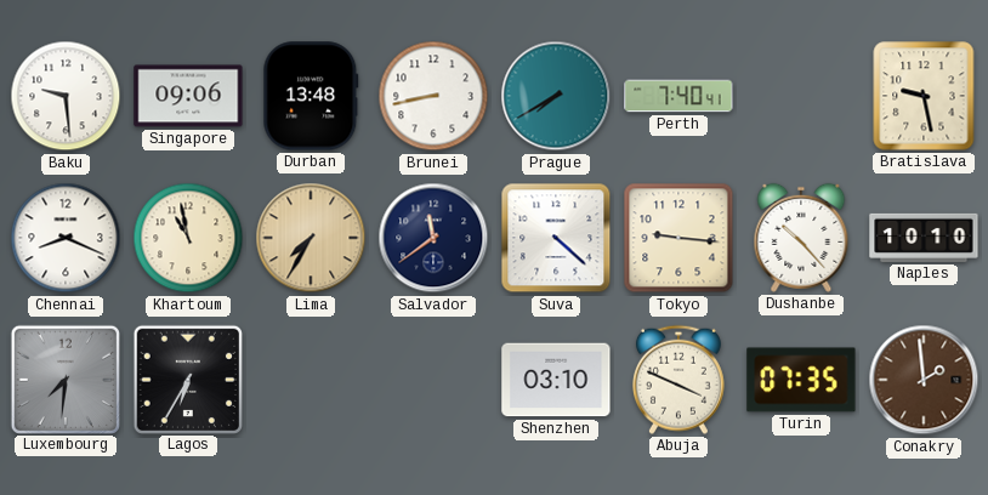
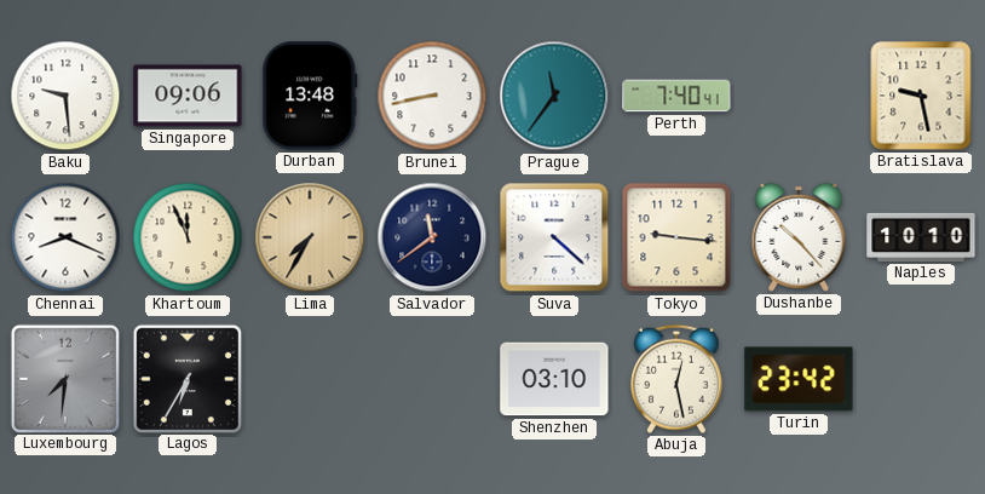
Prague: 7:40 -> 11:36 (554, 96)
Khartoum: 10:58 -> 11:56 (188, 237)
Abuja: 3:49 -> 12:28 (676, 379)
Turin: 07:35 -> 23:42 (799, 379)
Conakry: 1:59 -> none (924, 380)
